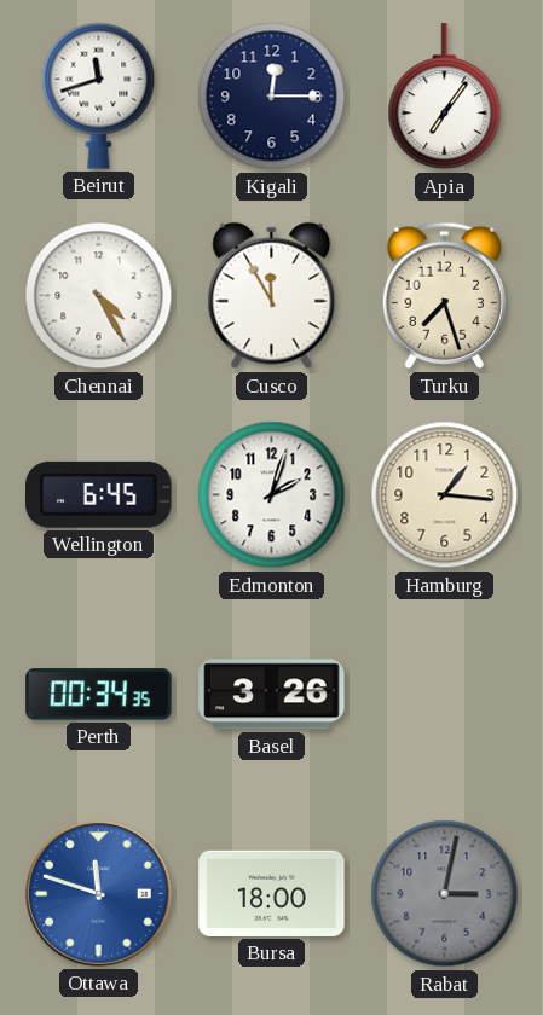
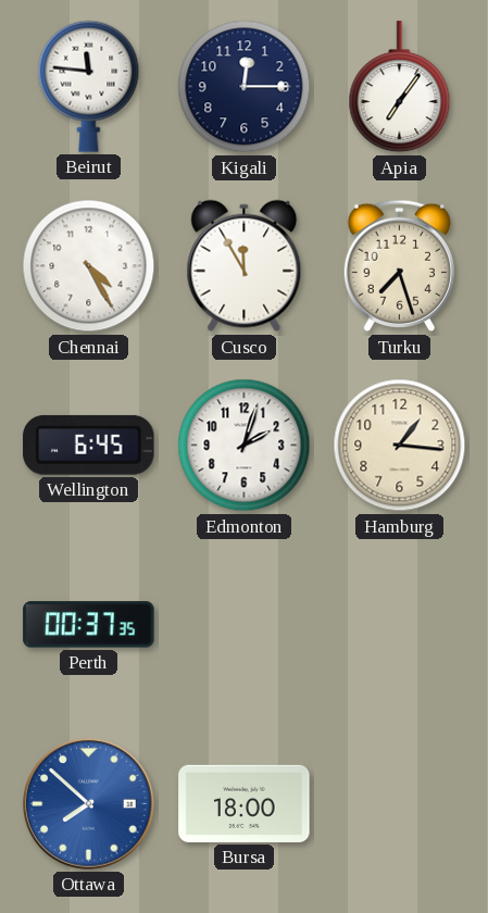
Beirut: 11:42 -> 11:46 (89, 86)
Perth: 00:34 -> 00:37 (89, 625)
Basel: 3:26 -> none (272, 695)
Ottawa: 11:48 -> 7:52 (89, 804)
Rabat: 3:02 -> none (445, 894)
